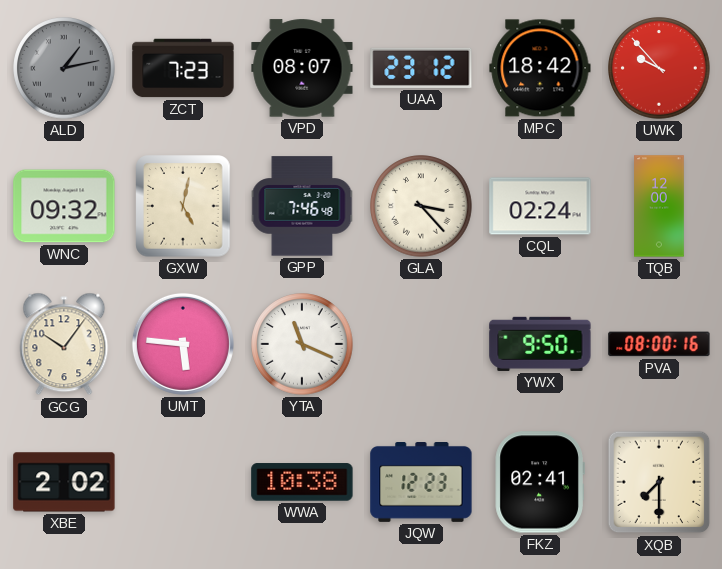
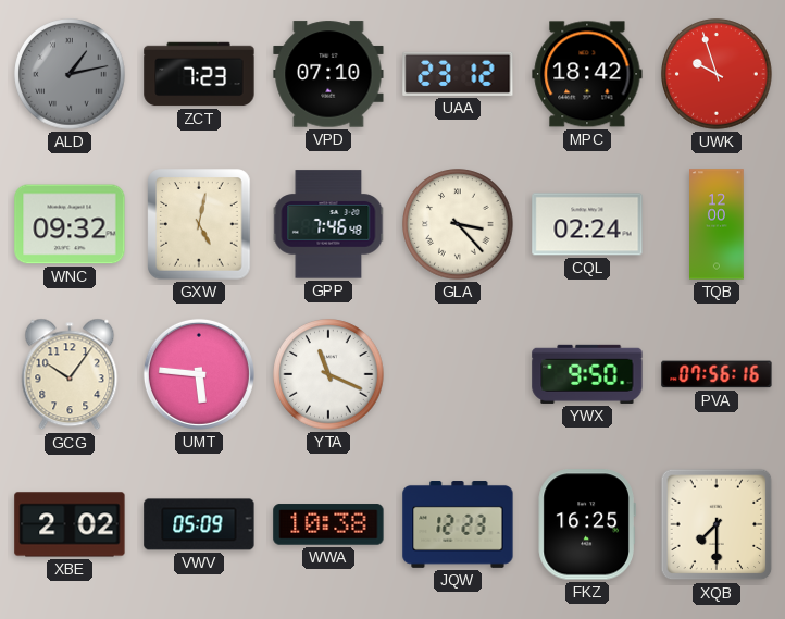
VPD: 08:07 -> 07:10 (328, 74)
UWK: 9:53 -> 9:57 (717, 74)
PVA: 08:00 -> 07:56 (717, 374)
VWV: none -> 05:09 (199, 524)
FKZ: 02:41 -> 16:25 (587, 524)
